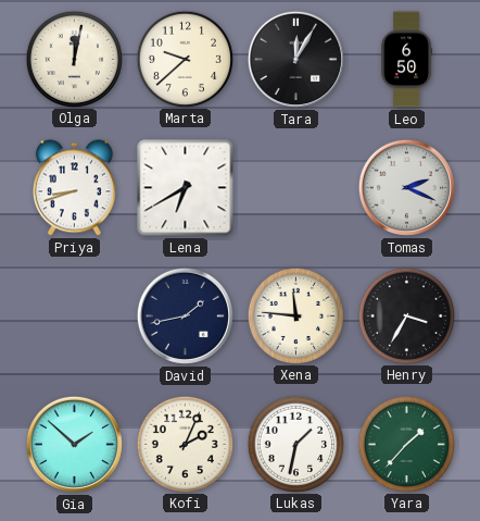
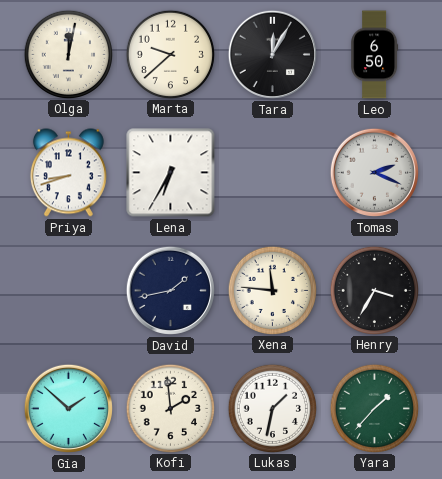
Lena: 6:40 -> 6:35 (171, 173)
Kofi: 2:04 -> 1:59 (170, 408)
